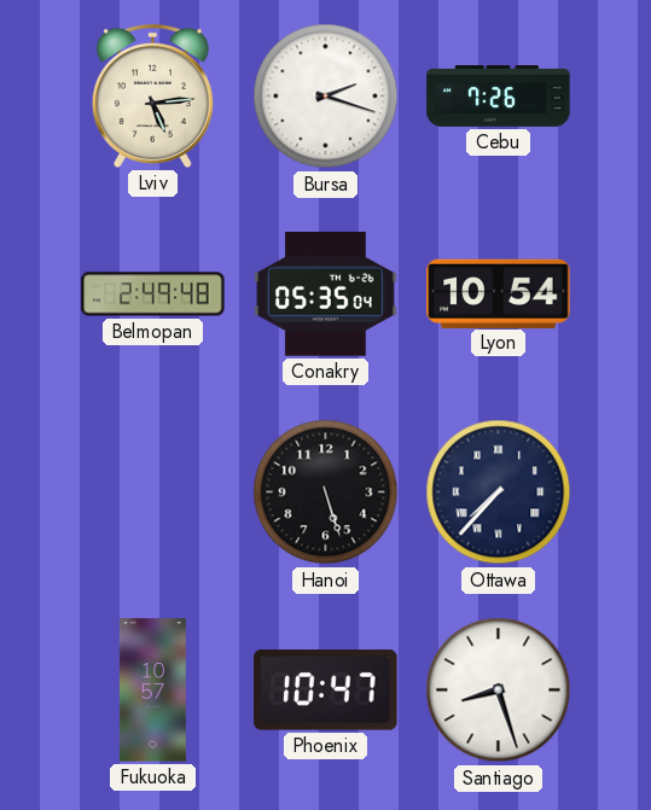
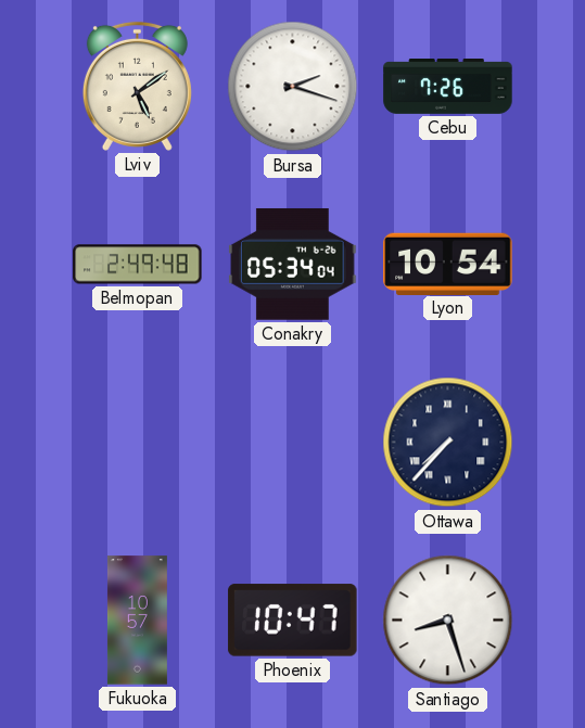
Lviv: 5:14 -> 5:09 (137, 86)
Conakry: 05:35 -> 05:34 (293, 264)
Hanoi: 5:27 -> none (326, 493)
